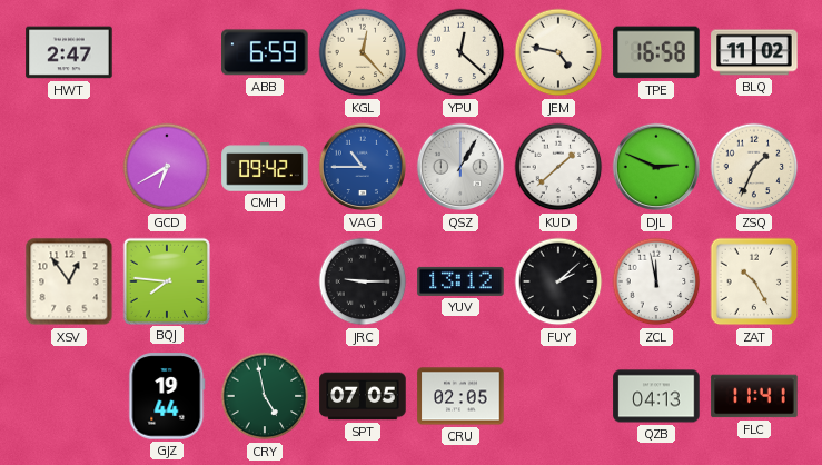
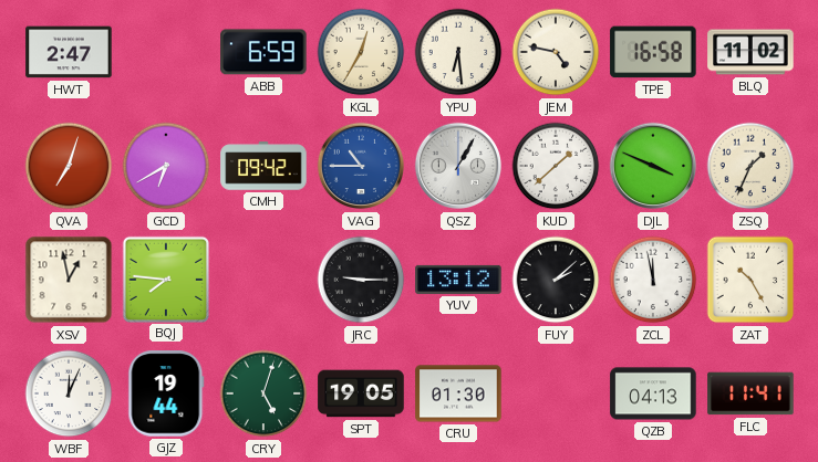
KGL: 12:23 -> 12:35 (361, 52)
YPU: 12:22 -> 6:29 (458, 52)
QVA: none -> 7:03 (69, 166)
DJL: 2:49 -> 3:49 (653, 166)
XSV: 12:54 -> 12:58 (69, 280)
WBF: none -> 12:04 (69, 393)
CRY: 4:58 -> 5:03 (263, 393)
SPT: 07:05 -> 19:05 (361, 393)
CRU: 02:05 -> 01:30 (458, 393)
